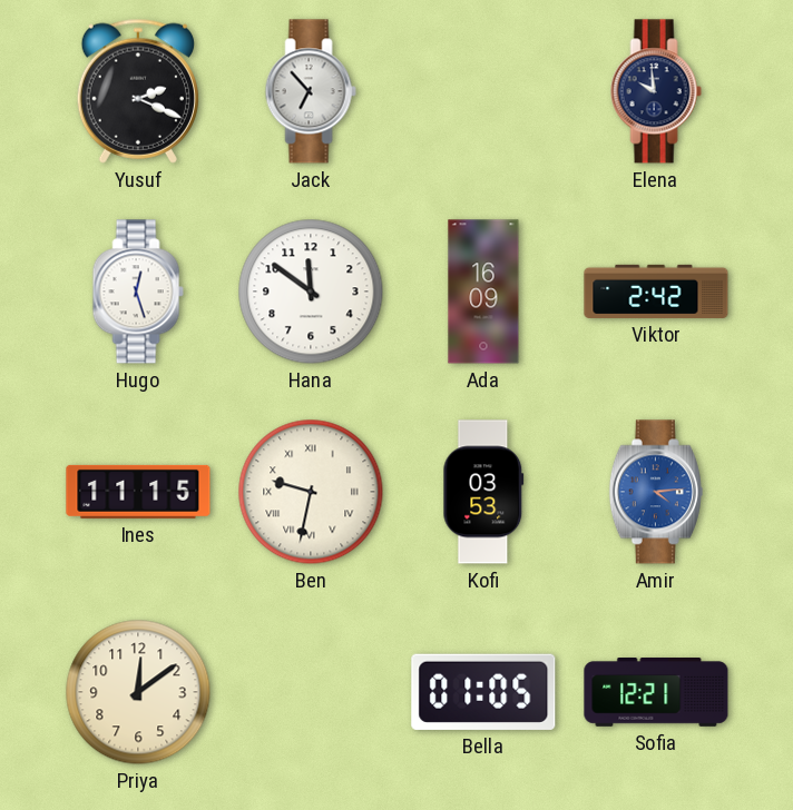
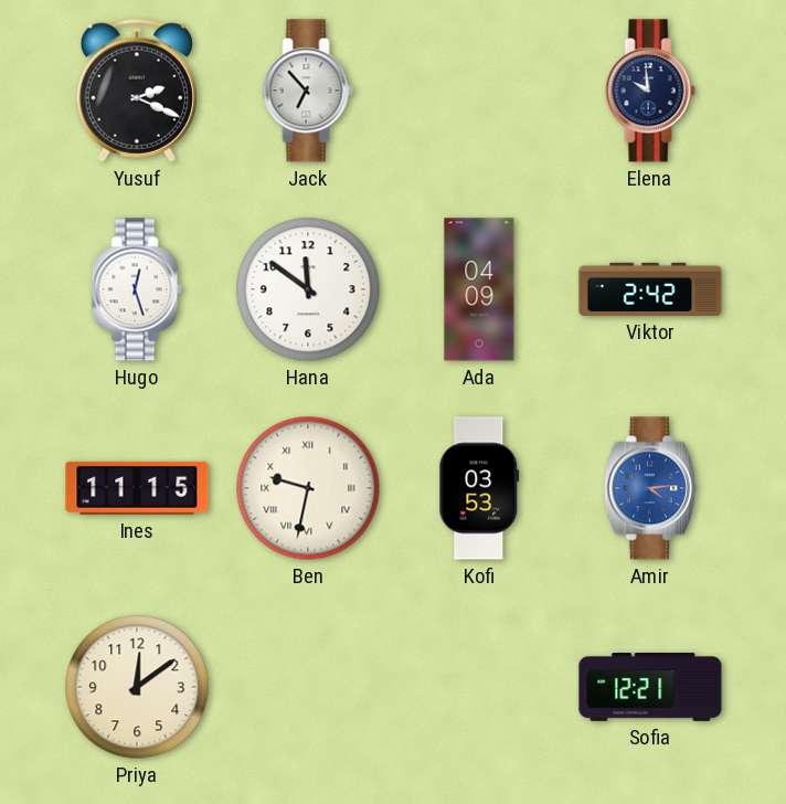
Ada: 16:09 -> 04:09 (479, 289)
Bella: 01:05 -> none (483, 692)
